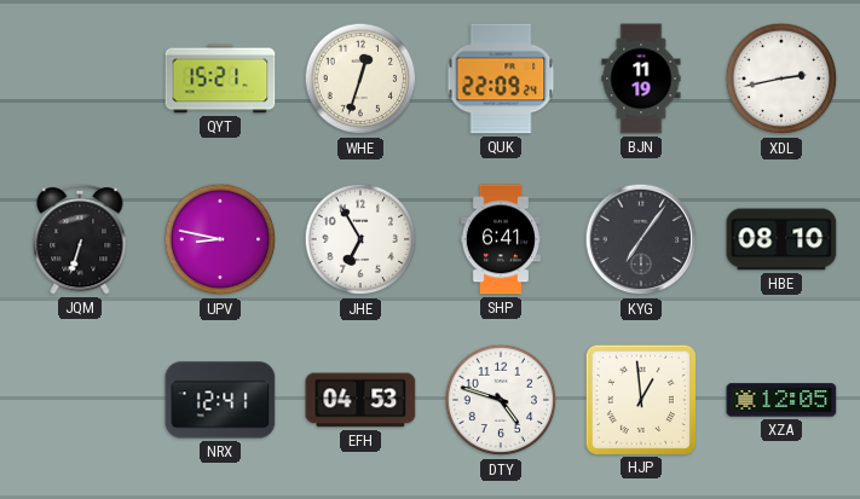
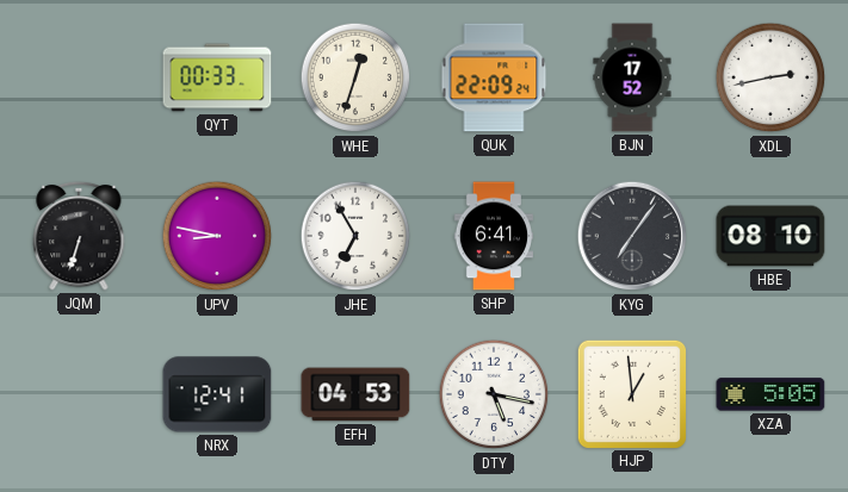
QYT: 15:21 -> 00:33 (217, 77)
BJN: 11:19 -> 17:52 (632, 77)
DTY: 4:48 -> 5:17 (494, 394)
XZA: 12:05 -> 5:05 (770, 394)
